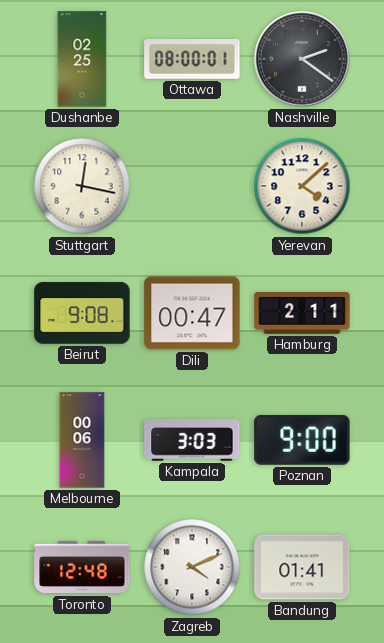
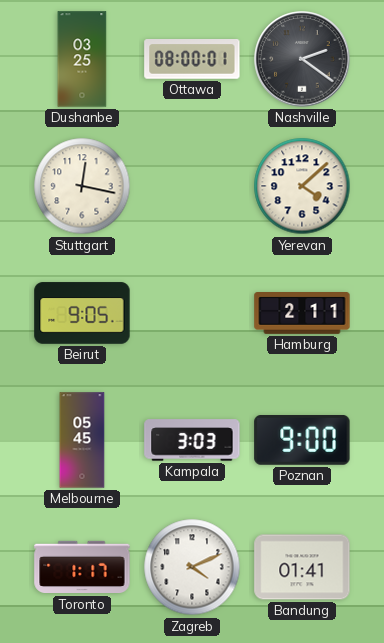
Dushanbe: 02:25 -> 03:25 (82, 59)
Beirut: 9:08 -> 9:05 (82, 313)
Dili: 00:47 -> none (192, 313)
Melbourne: 00:06 -> 05:45 (82, 440)
Toronto: 12:48 -> 1:17 (82, 567)
